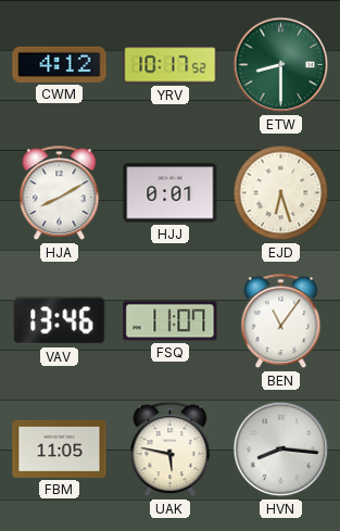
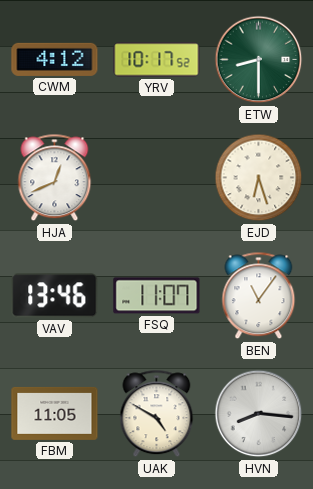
HJA: 8:10 -> 12:41 (55, 178)
HJJ: 0:01 -> none (171, 193)
UAK: 5:47 -> 4:50 (157, 414)
